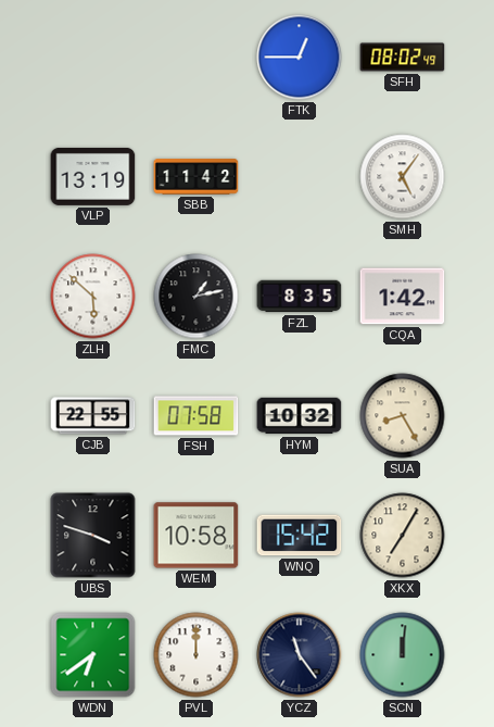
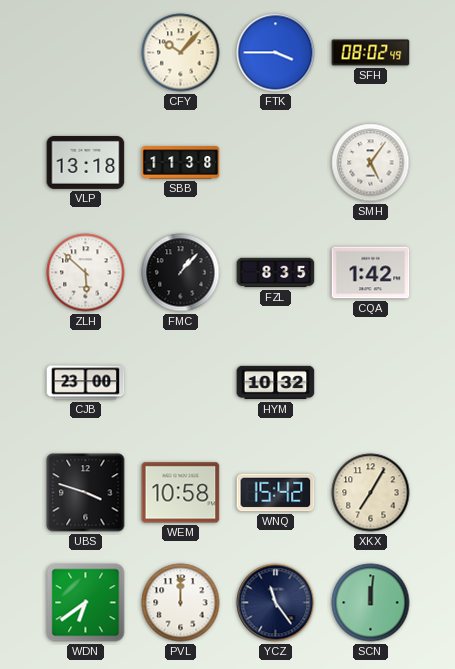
CFY: none -> 10:07 (181, 53)
FTK: 12:45 -> 3:45 (276, 53)
VLP: 13:19 -> 13:18 (86, 162)
SBB: 11:42 -> 11:38 (181, 163)
FMC: 1:13 -> 1:07 (181, 273)
CJB: 22:55 -> 23:00 (86, 383)
FSH: 07:58 -> none (197, 416)
SUA: 8:25 -> none (403, 416)
